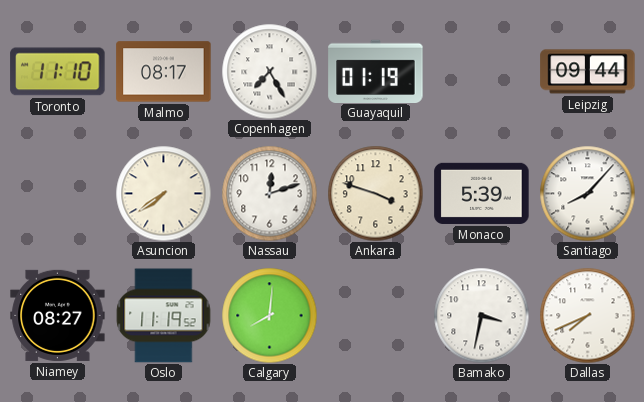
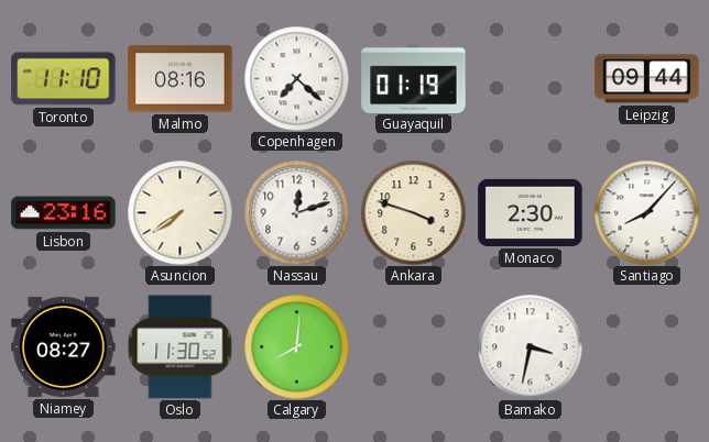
Malmo: 08:17 -> 08:16 (181, 79)
Copenhagen: 7:25 -> 7:22 (296, 78)
Lisbon: none -> 23:16 (64, 213)
Monaco: 5:39 -> 2:30 (531, 212)
Oslo: 11:19 -> 11:30 (179, 347)
Dallas: 7:41 -> none (587, 315)
